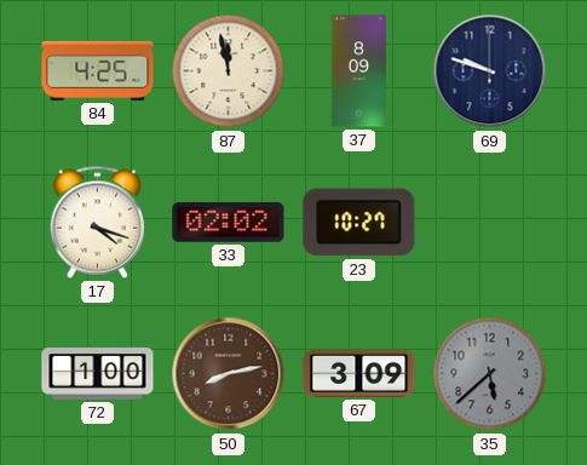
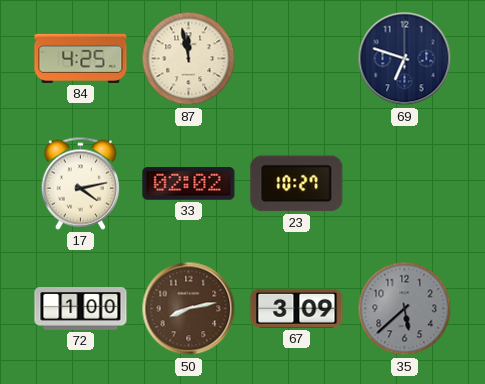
37: 8:09 -> none (358, 71)
69: 9:48 -> 6:48 (405, 59)
17: 4:18 -> 4:13 (80, 183)
